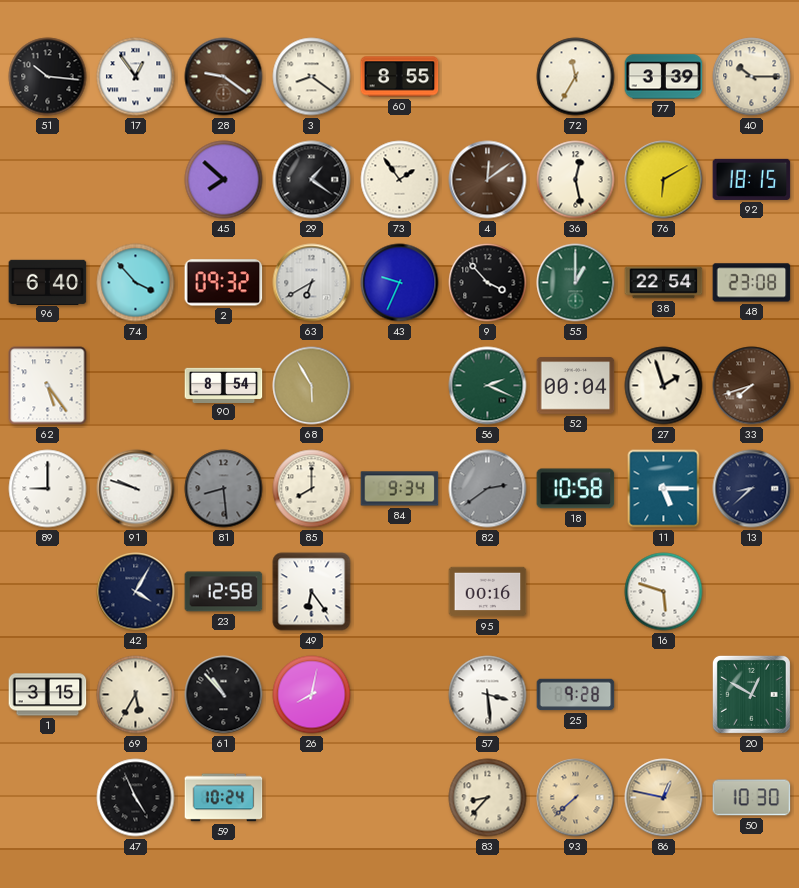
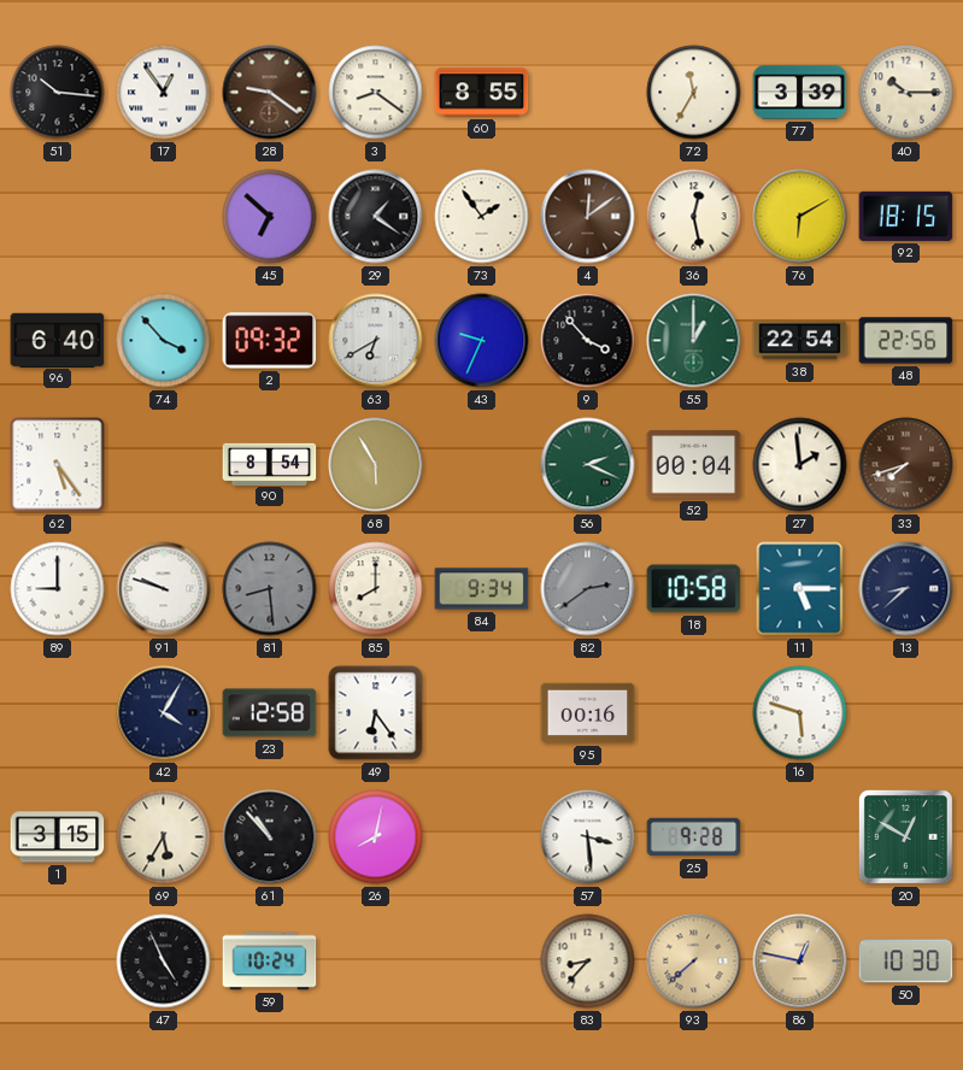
45: 7:52 -> 6:52 (270, 217)
48: 23:08 -> 22:56 (906, 341)
27: 1:57 -> 1:59 (800, 465)
